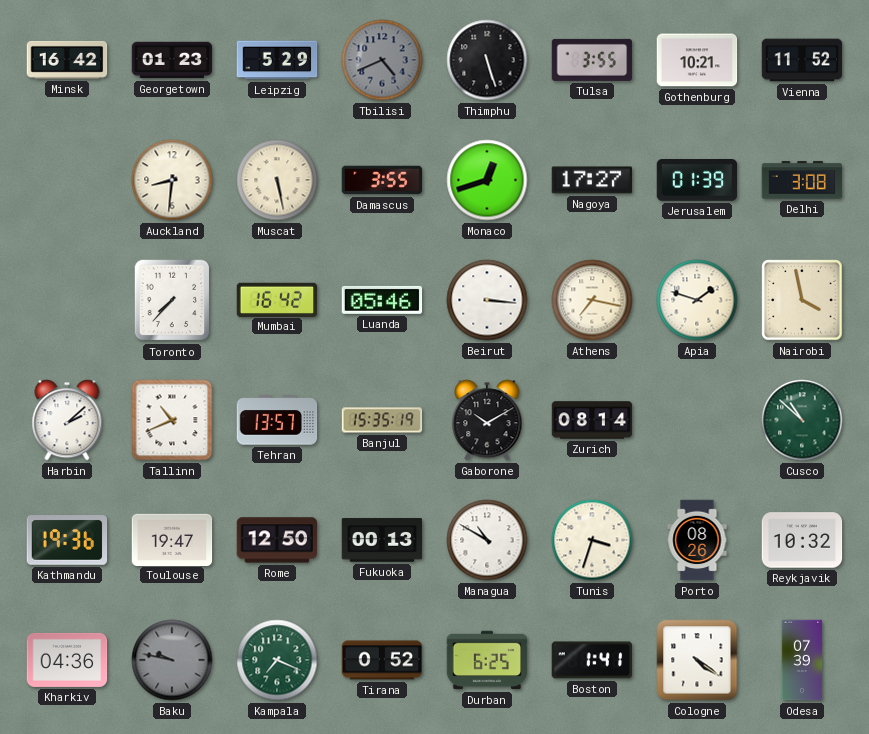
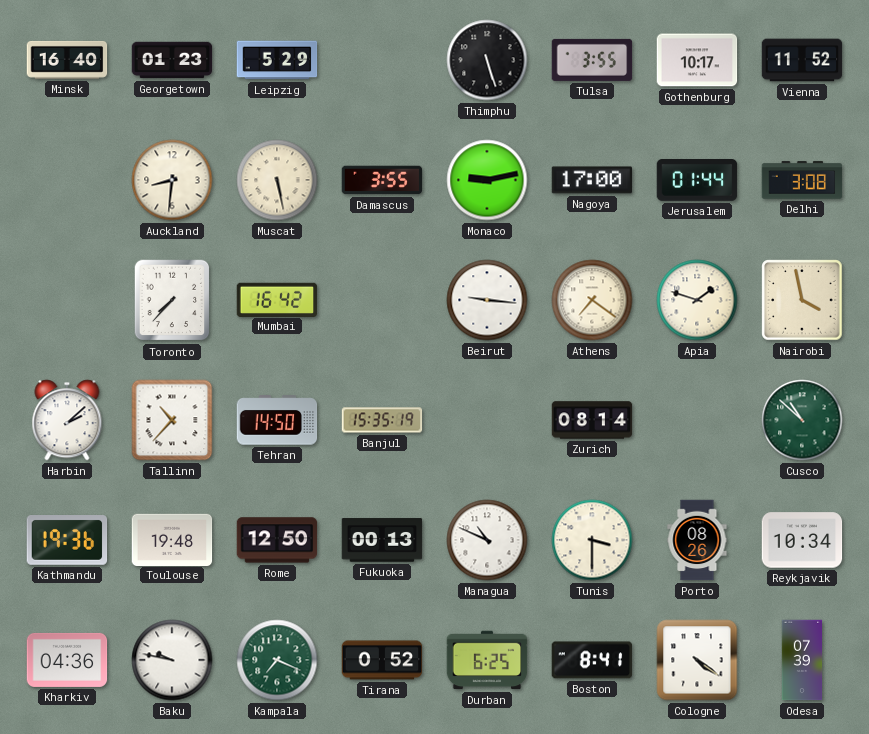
Minsk: 16:42 -> 16:40 (67, 60)
Tbilisi: 4:41 -> none (382, 60)
Gothenburg: 10:21 -> 10:17 (697, 60)
Monaco: 12:42 -> 9:13 (487, 180)
Nagoya: 17:27 -> 17:00 (592, 180)
Jerusalem: 01:39 -> 01:44 (697, 181)
Luanda: 05:46 -> none (382, 300)
Beirut: 3:16 -> 9:16 (487, 300)
Athens: 7:17 -> 7:21 (592, 300)
Tallinn: 10:41 -> 10:37 (172, 420)
Tehran: 13:57 -> 14:50 (277, 420)
Gaborone: 10:10 -> none (487, 420)
Toulouse: 19:47 -> 19:48 (172, 539)
Managua: 10:50 -> 10:49 (487, 540)
Tunis: 3:33 -> 3:30 (592, 540)
Reykjavik: 10:32 -> 10:34 (802, 540)
Baku dial: grey -> white (172, 660)
Boston: 1:41 -> 8:41 (592, 660)
